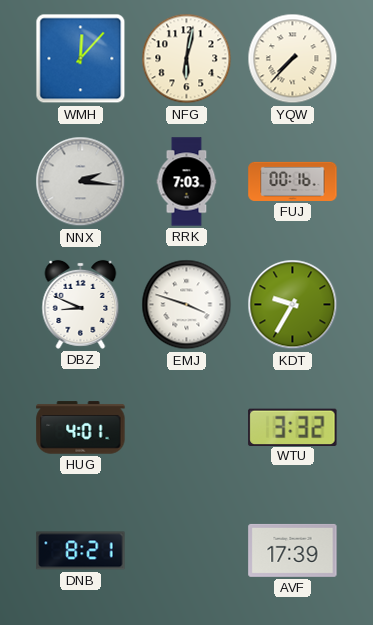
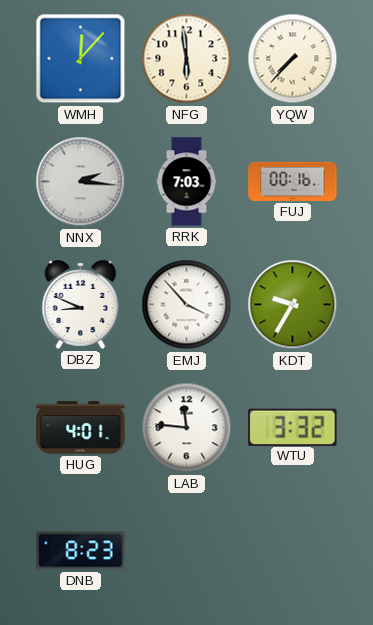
NFG: 6:02 -> 5:59 (187, 59)
EMJ: 3:48 -> 3:53 (187, 305)
LAB: none -> 11:46 (187, 428)
DNB: 8:21 -> 8:23 (81, 551)
AVF: 17:39 -> none (293, 550)
